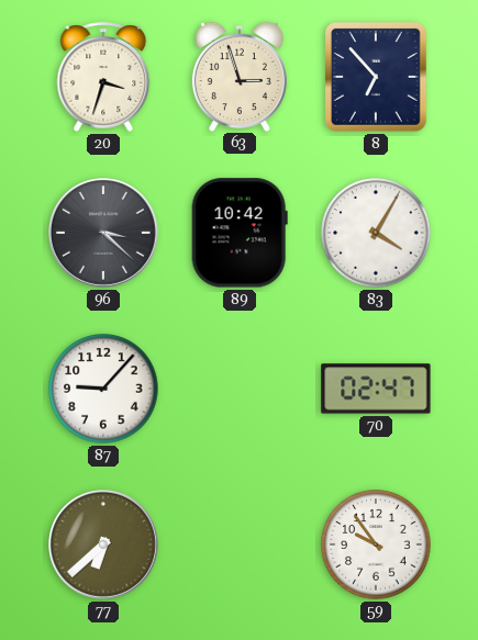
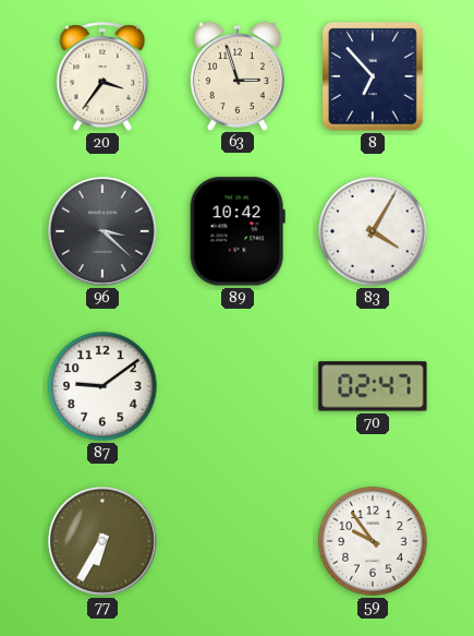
20: 3:33 -> 3:36 (102, 76)
87: 9:07 -> 9:09 (102, 386)
77: 6:38 -> 6:35 (104, 542)
